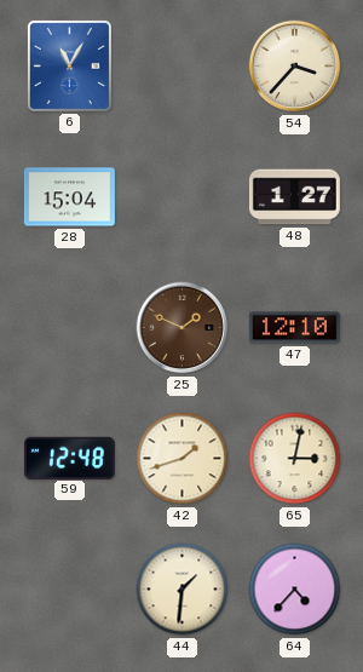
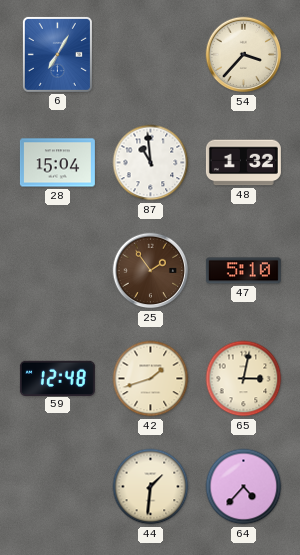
6: 11:05 -> 7:05 (57, 54)
87: none -> 10:59 (151, 163)
48: 1:27 -> 1:32 (243, 163)
25: 1:49 -> 1:54 (151, 271)
47: 12:10 -> 5:10 (243, 271)
